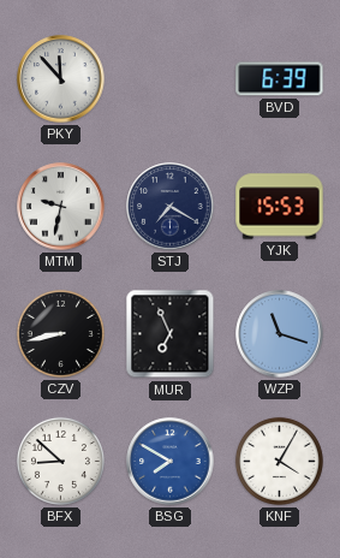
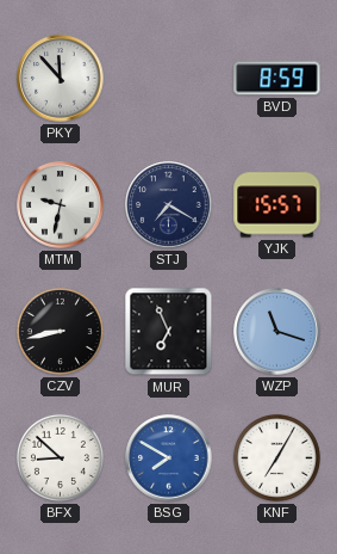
BVD: 6:39 -> 8:59 (277, 79)
YJK: 15:53 -> 15:57 (277, 205)
KNF: 4:05 -> 7:05 (276, 457)
